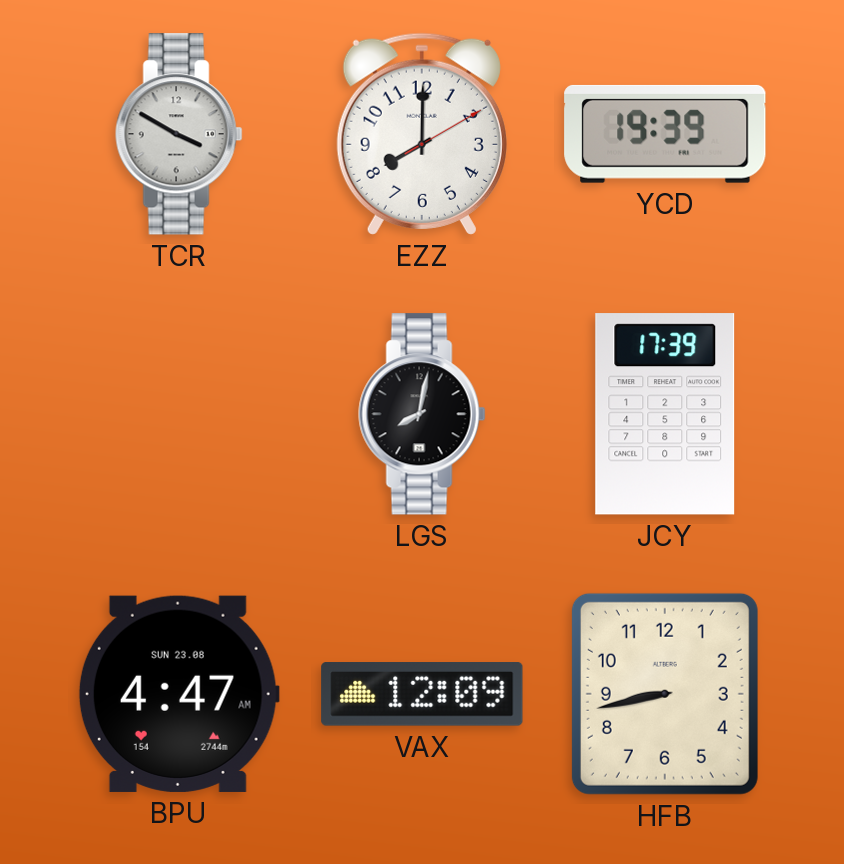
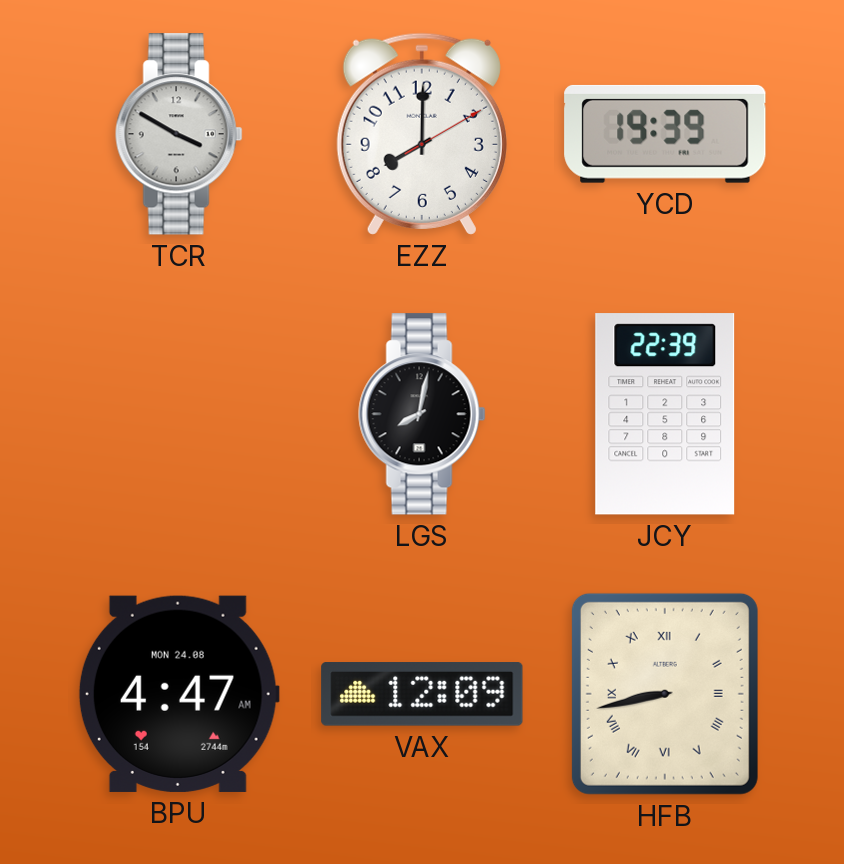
JCY: 17:39 -> 22:39 (665, 414)
BPU date: SUN 23.08 -> MON 24.08 (179, 694)
HFB numerals: Arabic -> Roman (665, 694)
